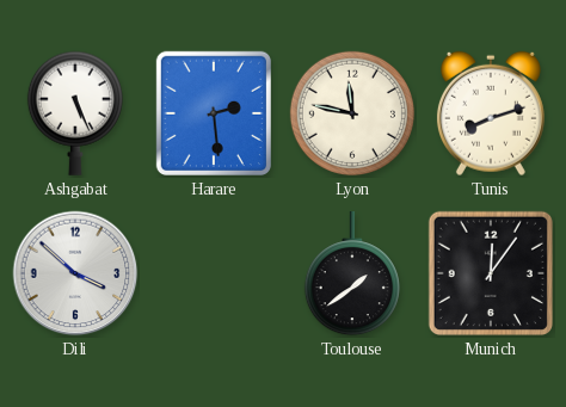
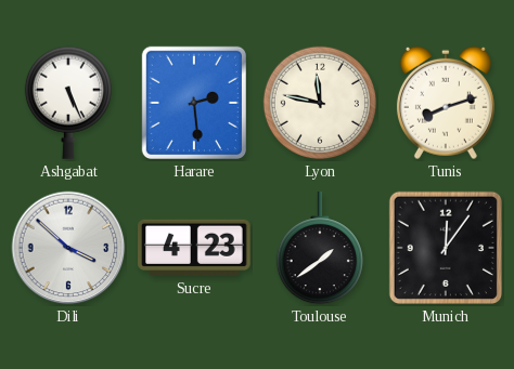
Sucre: none -> 4:23 (194, 248)
